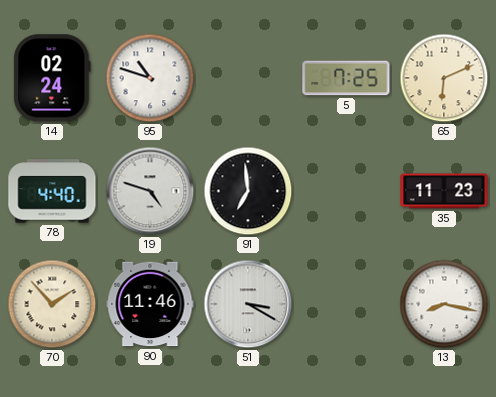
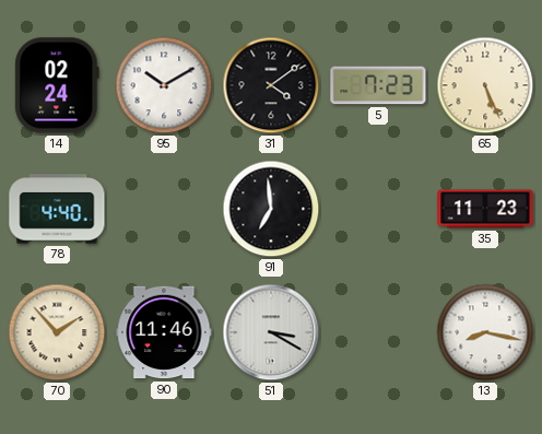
95: 10:48 -> 10:10 (164, 85)
31: none -> 4:09 (271, 85)
5: 7:25 -> 7:23 (378, 85)
65: 6:11 -> 5:26 (485, 85)
19: 4:48 -> none (150, 191)
